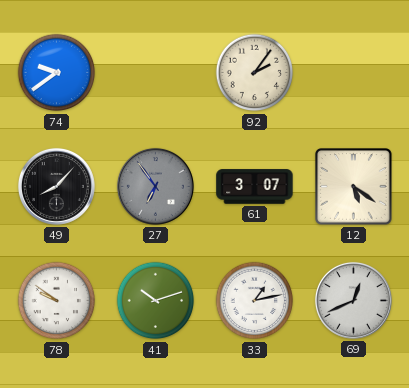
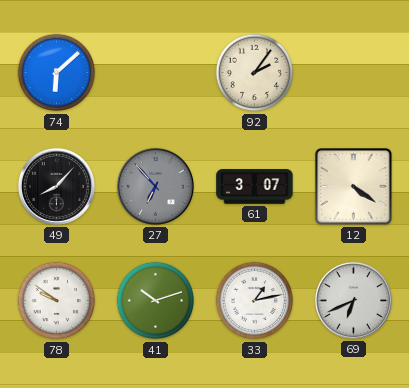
74: 9:39 -> 6:08 (57, 73)
27: 6:54 -> 6:53 (155, 186)
12: 5:21 -> 4:21 (354, 187)
69: 12:41 -> 6:41 (353, 300)
